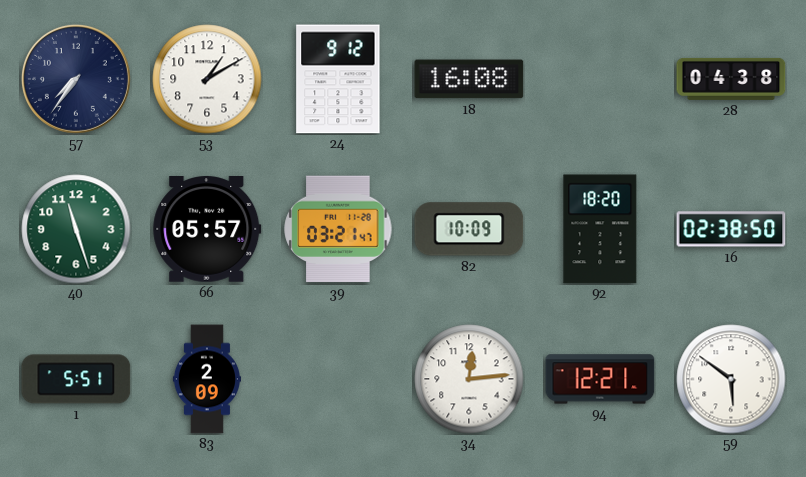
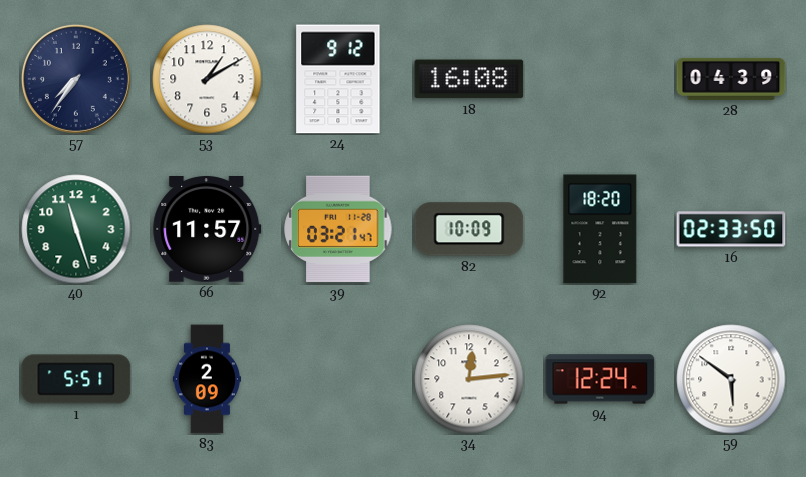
28: 04:38 -> 04:39 (731, 79)
66: 05:57 -> 11:57 (207, 229)
16: 02:38 -> 02:33 (731, 229)
94: 12:21 -> 12:24 (600, 379)
